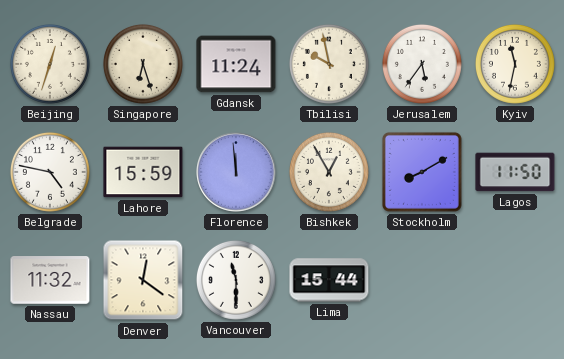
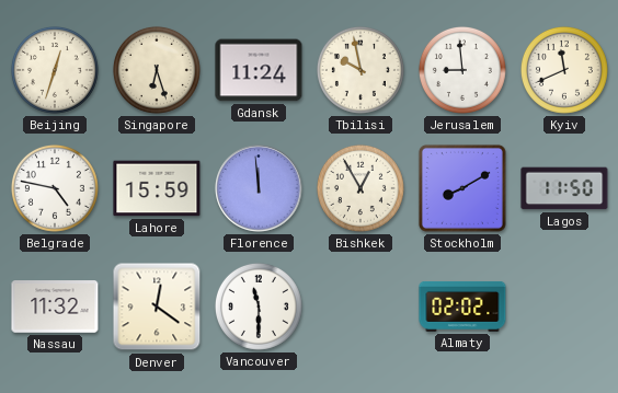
Jerusalem: 5:36 -> 8:59 (462, 70)
Kyiv: 11:32 -> 11:41 (564, 70)
Lima: 15:44 -> none (329, 280)
Almaty: none -> 02:02 (462, 307)
